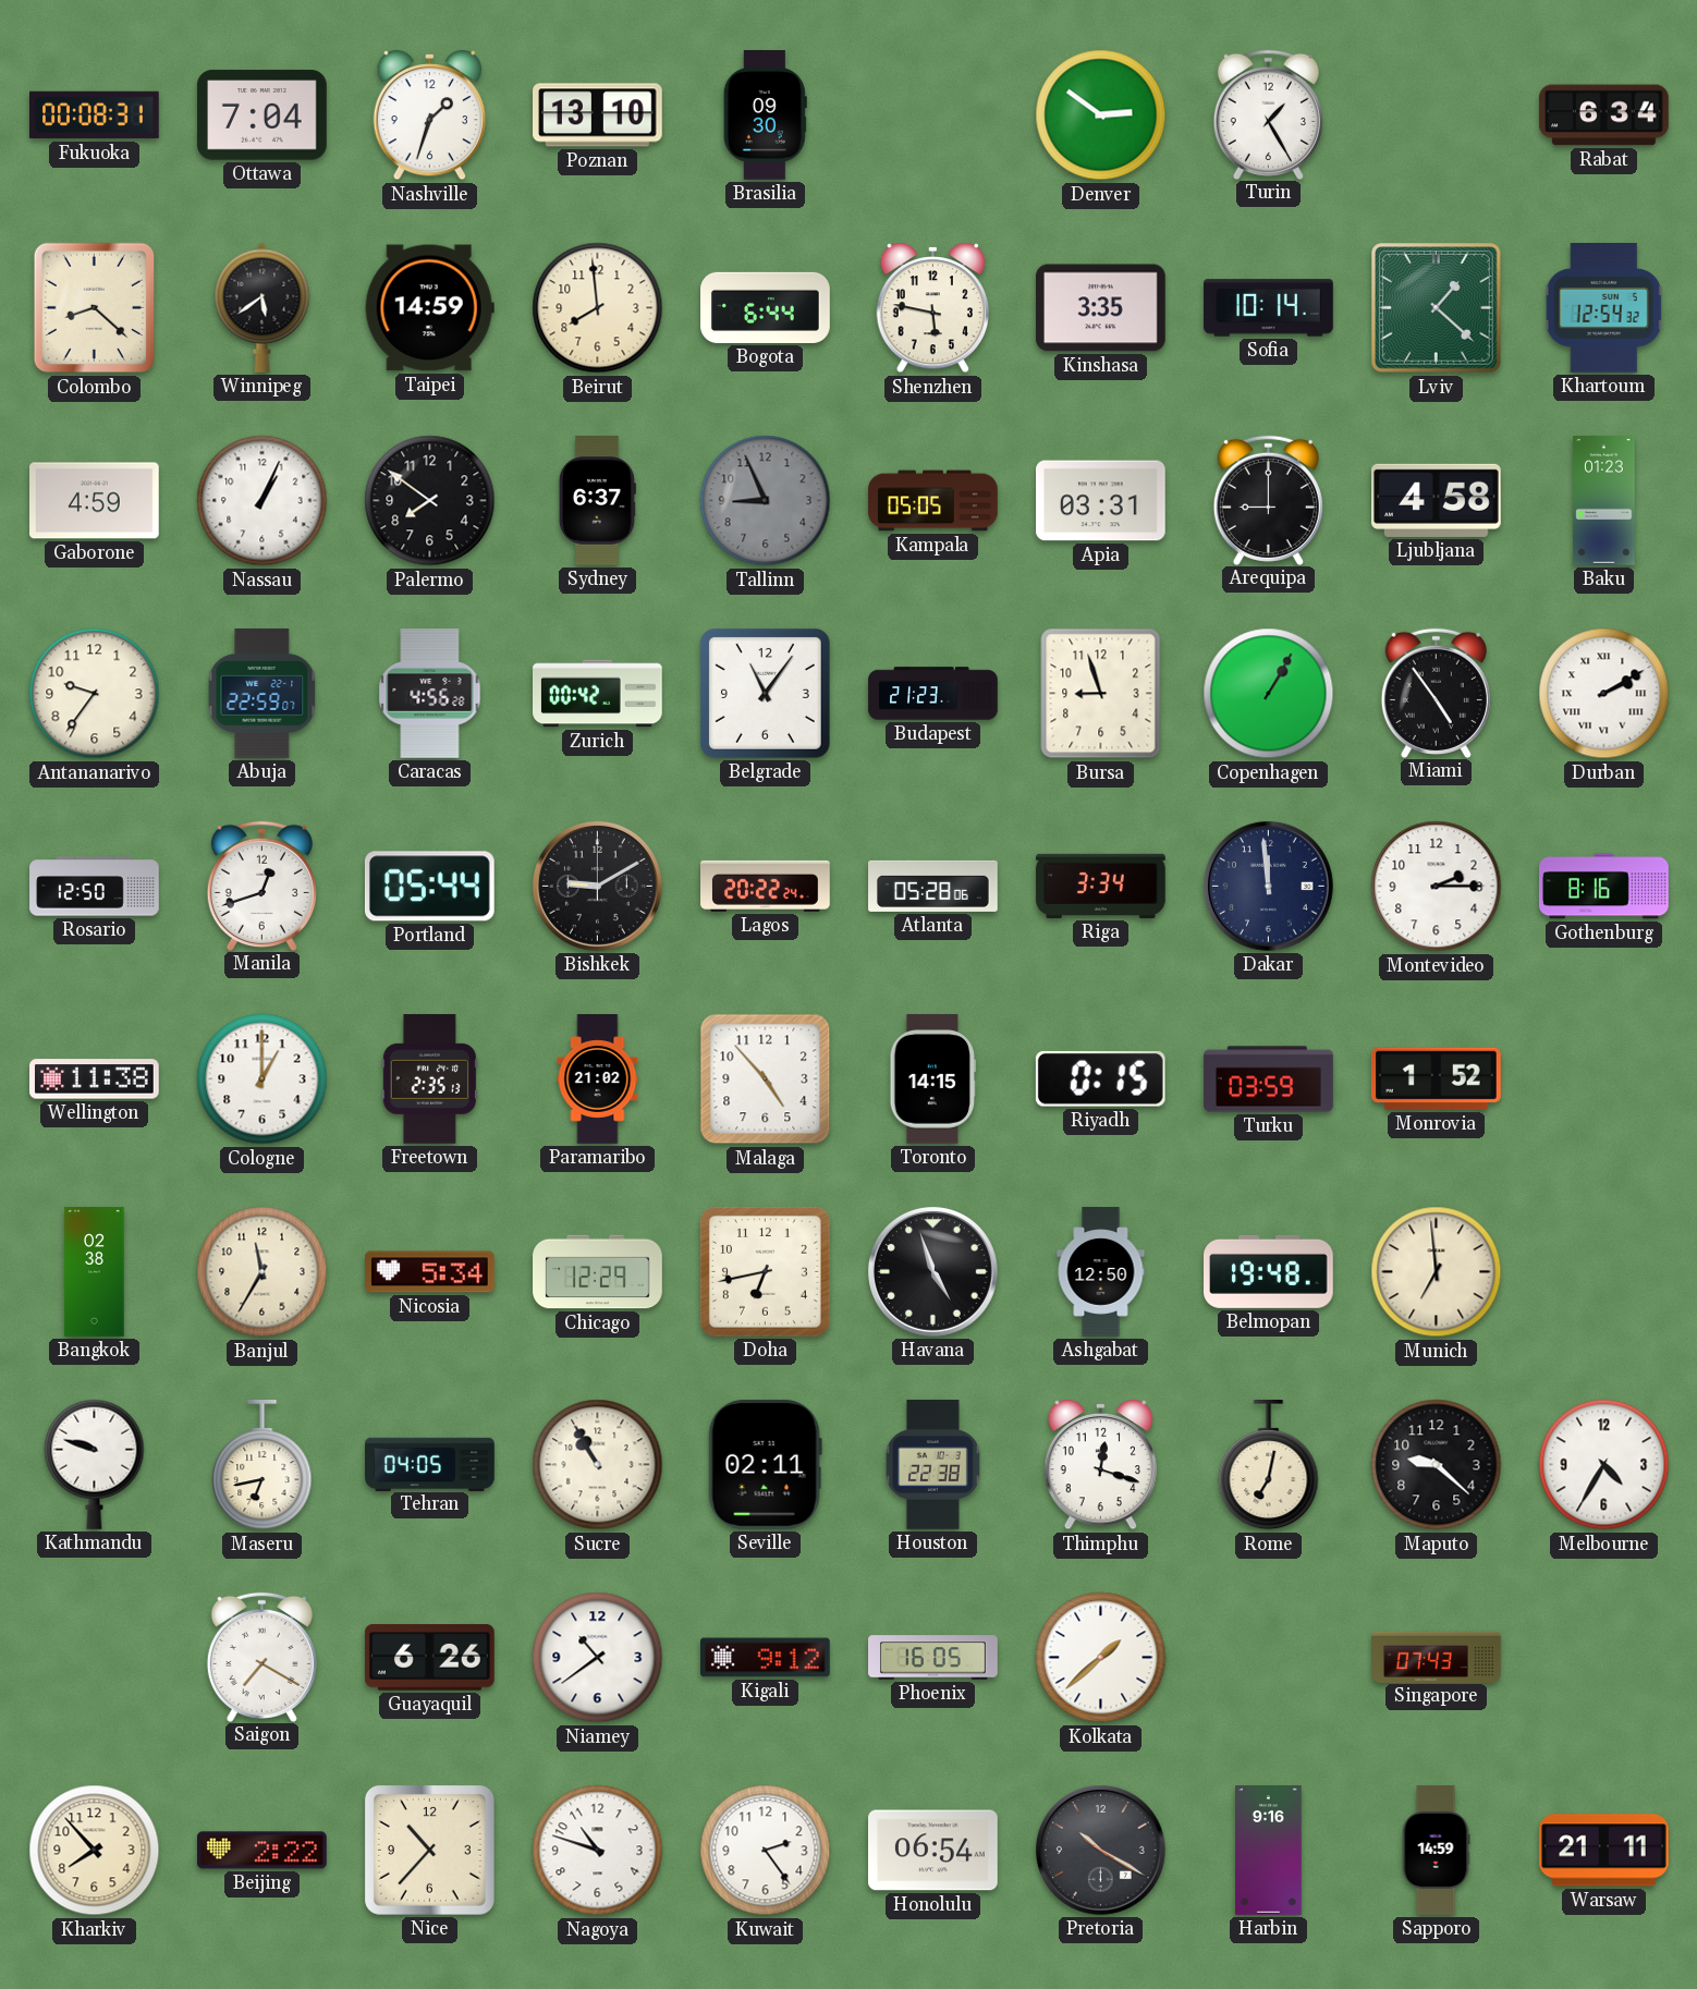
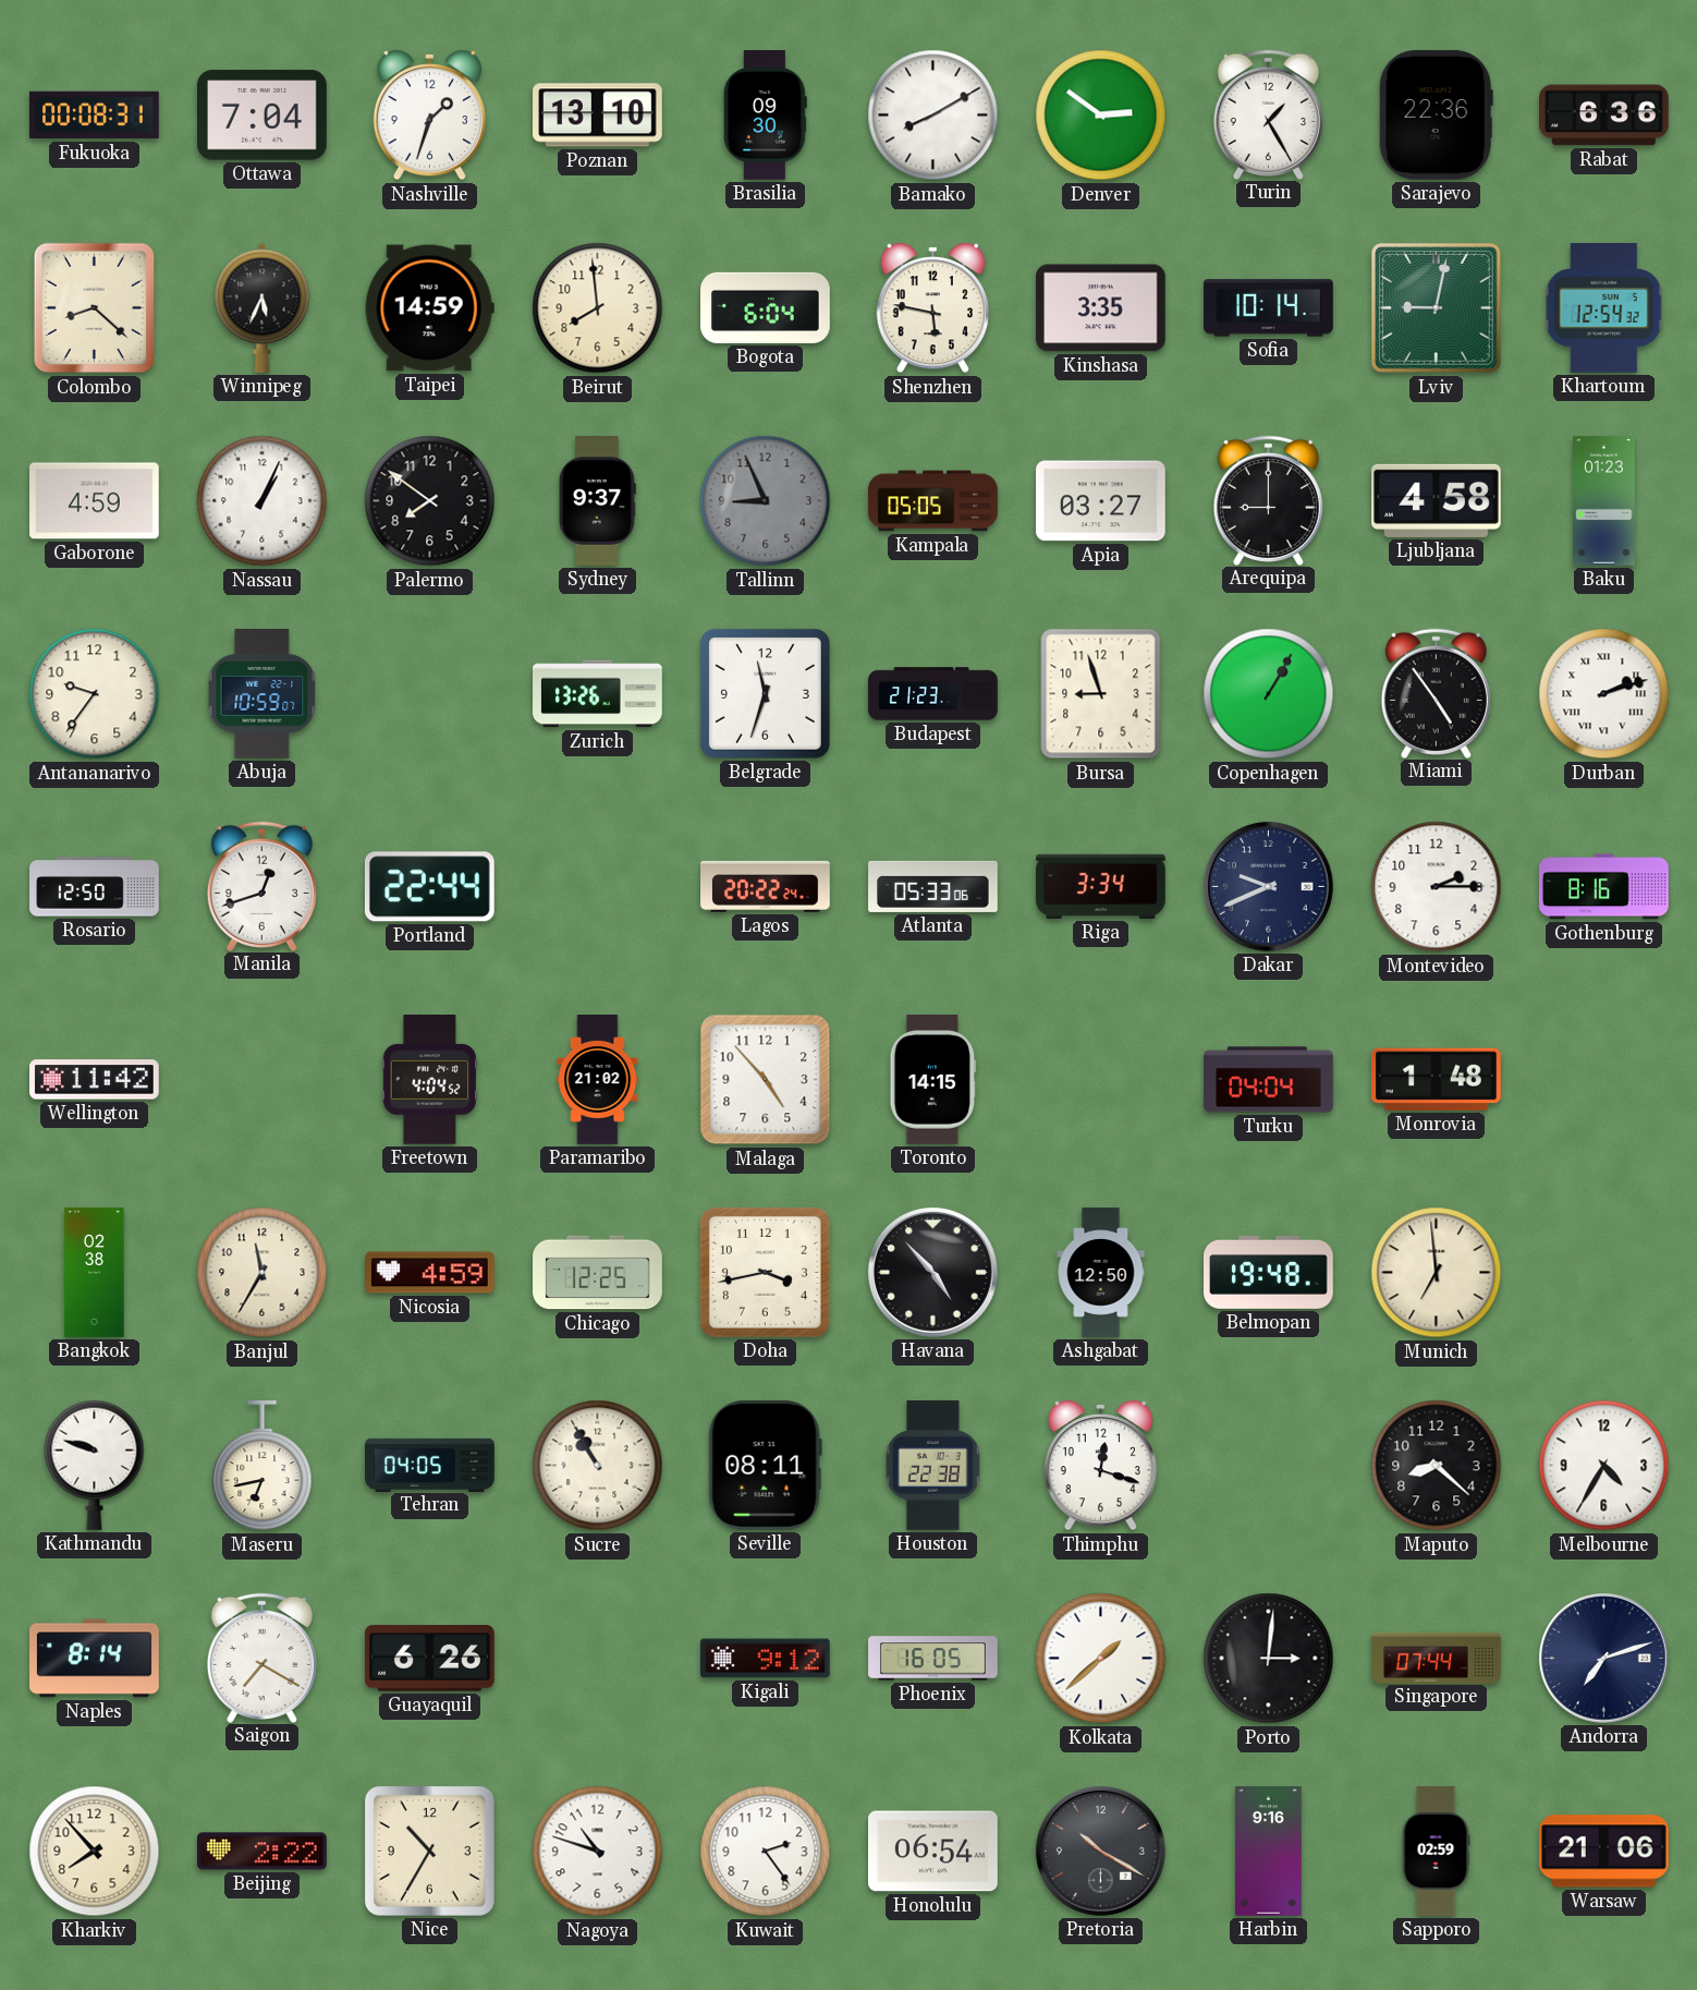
Bamako: none -> 8:10 (933, 116)
Sarajevo: none -> 22:36 (1436, 116)
Rabat: 6:34 -> 6:36 (1604, 116)
Winnipeg: 5:39 -> 5:34 (263, 307)
Bogota: 6:44 -> 6:04 (766, 307)
Lviv: 1:22 -> 9:02 (1437, 308)
Sydney: 6:37 -> 9:37 (597, 501)
Apia: 03:31 -> 03:27 (1101, 501)
Abuja: 22:59 -> 10:59 (263, 694)
Caracas: 4:56 -> none (430, 694)
Zurich: 00:42 -> 13:26 (598, 694)
Belgrade: 11:06 -> 11:33 (765, 693)
Durban: 2:10 -> 2:12 (1604, 694)
Portland: 05:44 -> 22:44 (429, 887)
Bishkek: 9:10 -> none (597, 886)
Atlanta: 05:28 -> 05:33 (933, 886)
Dakar: 11:59 -> 9:41 (1268, 886)
Wellington: 11:38 -> 11:42 (95, 1080)
Cologne: 1:00 -> none (263, 1079)
Freetown: 2:35 -> 4:04 (429, 1080)
Riyadh: 0:15 -> none (1100, 1078)
Turku: 03:59 -> 04:04 (1269, 1080)
Monrovia: 1:52 -> 1:48 (1436, 1079)
Nicosia: 5:34 -> 4:59 (430, 1273)
Chicago: 12:29 -> 12:25 (598, 1273)
Doha: 6:43 -> 3:43 (765, 1272)
Havana: 4:57 -> 4:53 (932, 1272)
Seville: 02:11 -> 08:11 (765, 1465)
Rome: 7:02 -> none (1269, 1466)
Maputo: 9:22 -> 8:22 (1437, 1466)
Naples: none -> 8:14 (95, 1659)
Niamey: 10:39 -> none (598, 1658)
Porto: none -> 3:01 (1269, 1659)
Singapore: 07:43 -> 07:44 (1437, 1658)
Andorra: none -> 7:12 (1603, 1658)
Nice: 10:37 -> 10:35 (429, 1851)
Sapporo: 14:59 -> 02:59 (1436, 1852)
Warsaw: 21:11 -> 21:06 (1604, 1852)
